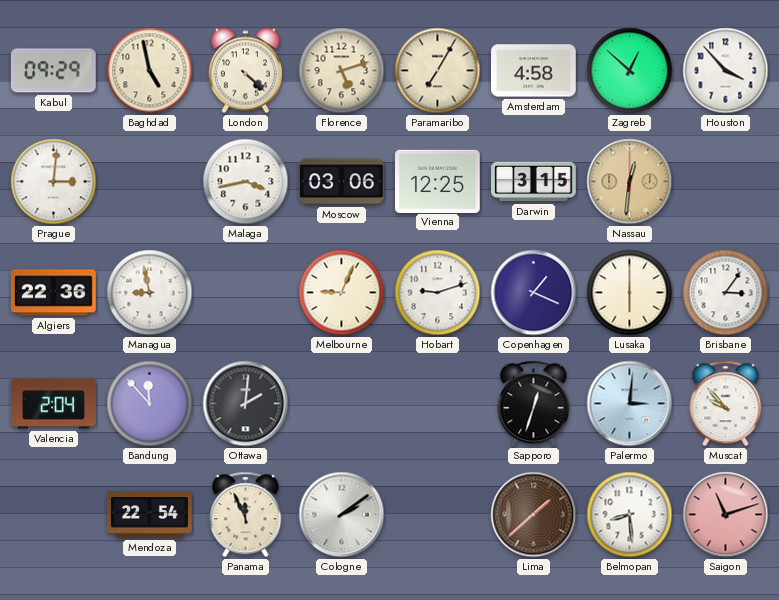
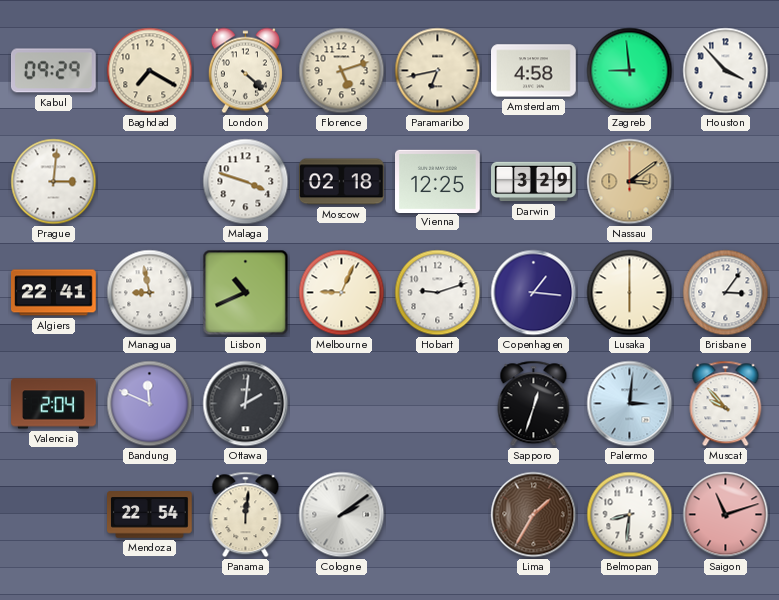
Baghdad: 4:58 -> 7:20 (150, 71)
Paramaribo: 7:05 -> 6:43 (438, 71)
Zagreb: 12:52 -> 8:59 (630, 71)
Malaga: 3:43 -> 3:48 (246, 182)
Moscow: 03:06 -> 02:18 (342, 182)
Darwin: 3:15 -> 3:29 (534, 182)
Nassau: 12:31 -> 3:09 (630, 182)
Algiers: 22:36 -> 22:41 (54, 293)
Lisbon: none -> 10:41 (246, 293)
Copenhagen: 1:19 -> 1:16 (534, 293)
Bandung: 11:53 -> 11:49 (150, 404)
Panama: 11:56 -> 12:01 (246, 515)
Lima: 1:38 -> 1:35 (534, 515)
Belmopan: 8:29 -> 8:31 (630, 515)
